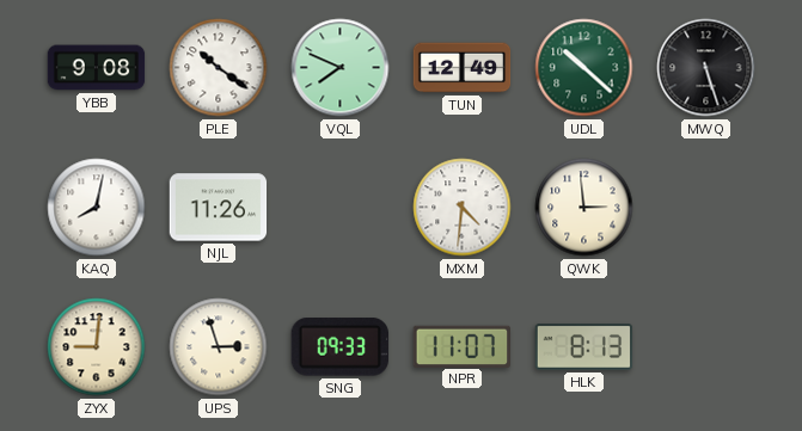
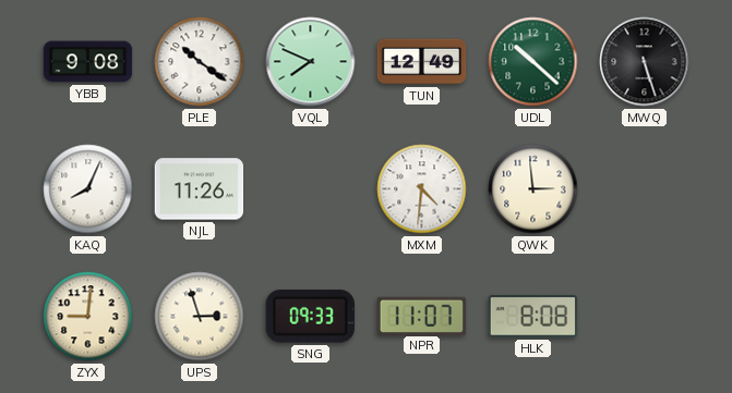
KAQ: 8:02 -> 8:04 (88, 189)
HLK: 8:13 -> 8:08 (533, 317)
